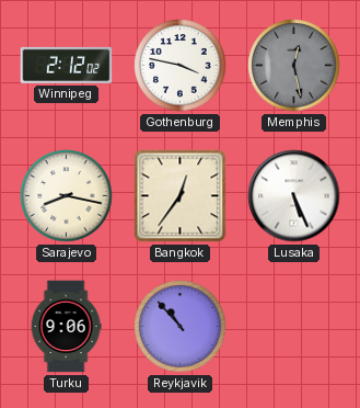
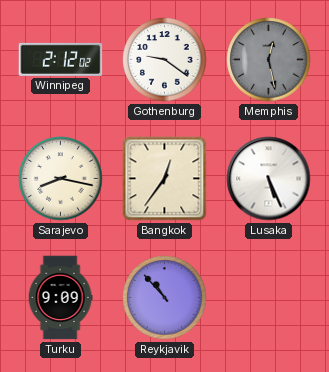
Gothenburg: 3:47 -> 9:21 (165, 60)
Turku: 9:06 -> 9:09 (60, 298)
